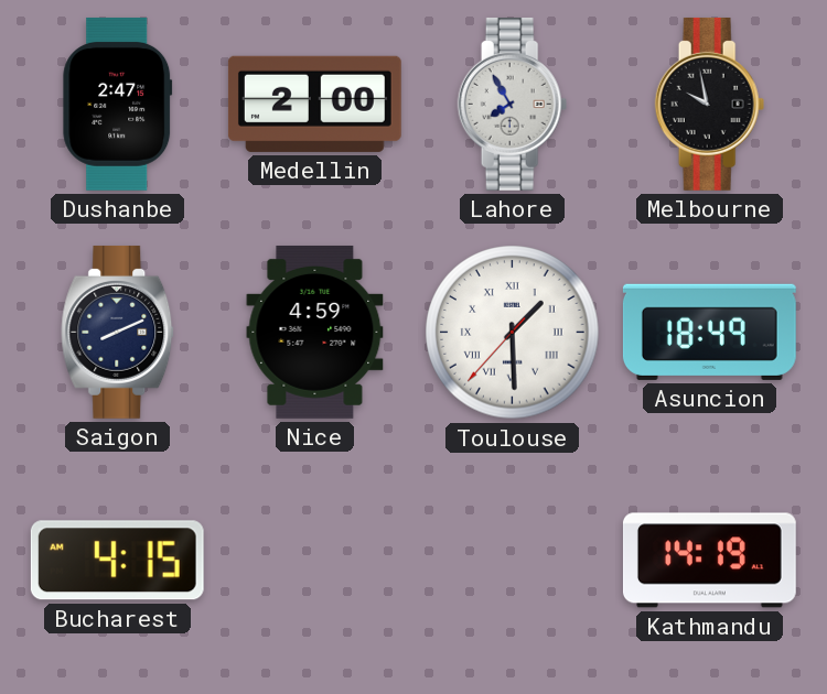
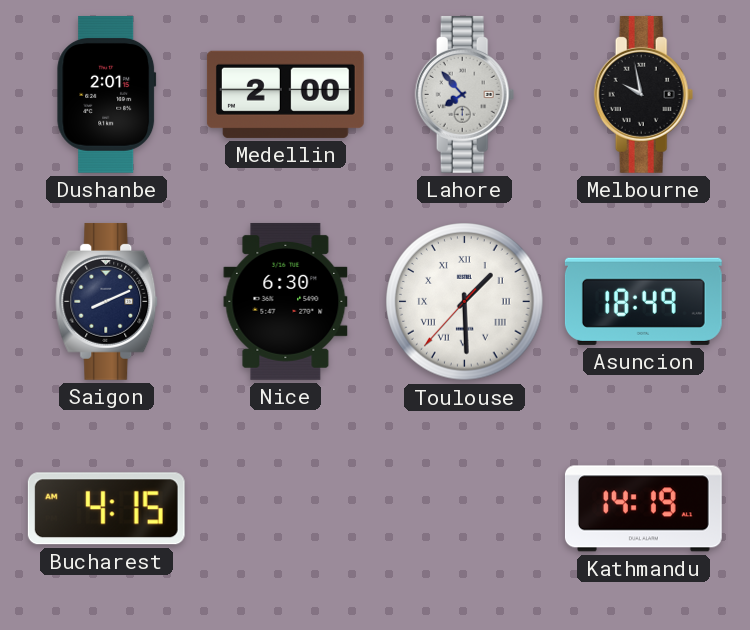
Dushanbe: 2:47 -> 2:01 (107, 94)
Lahore: 7:55 -> 7:53 (465, 94)
Nice: 4:59 -> 6:30 (286, 301)
